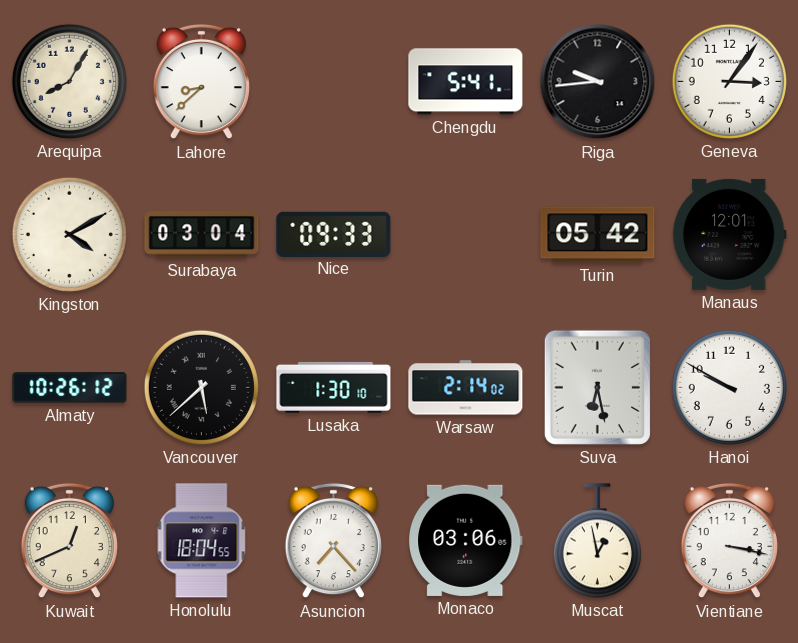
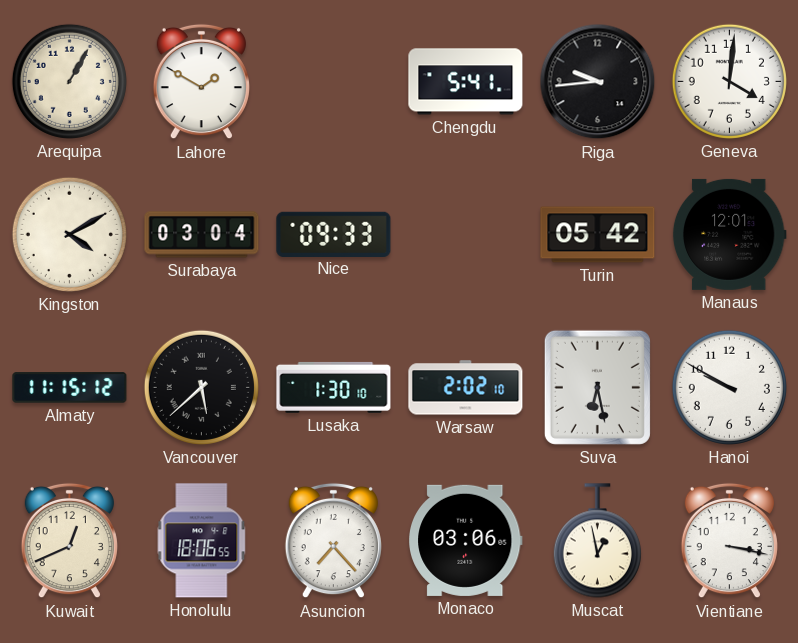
Arequipa: 8:05 -> 1:05 (69, 81)
Lahore: 8:38 -> 1:50 (201, 82)
Geneva: 3:06 -> 4:01 (729, 81)
Almaty: 10:26 -> 11:15 (70, 388)
Warsaw: 2:14 -> 2:02 (466, 388)
Honolulu: 18:04 -> 18:06 (202, 541)
